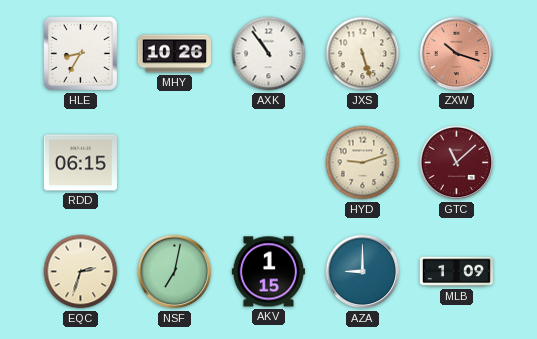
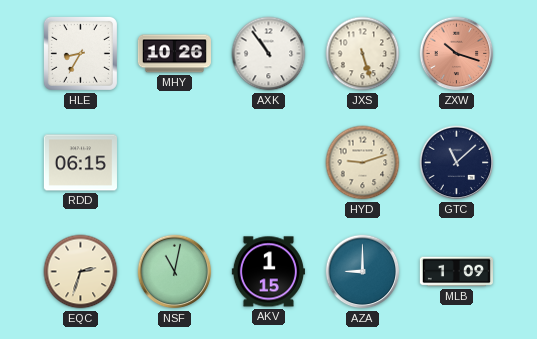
GTC dial: burgundy -> navy (457, 163)
NSF: 7:02 -> 11:02 (175, 272)
